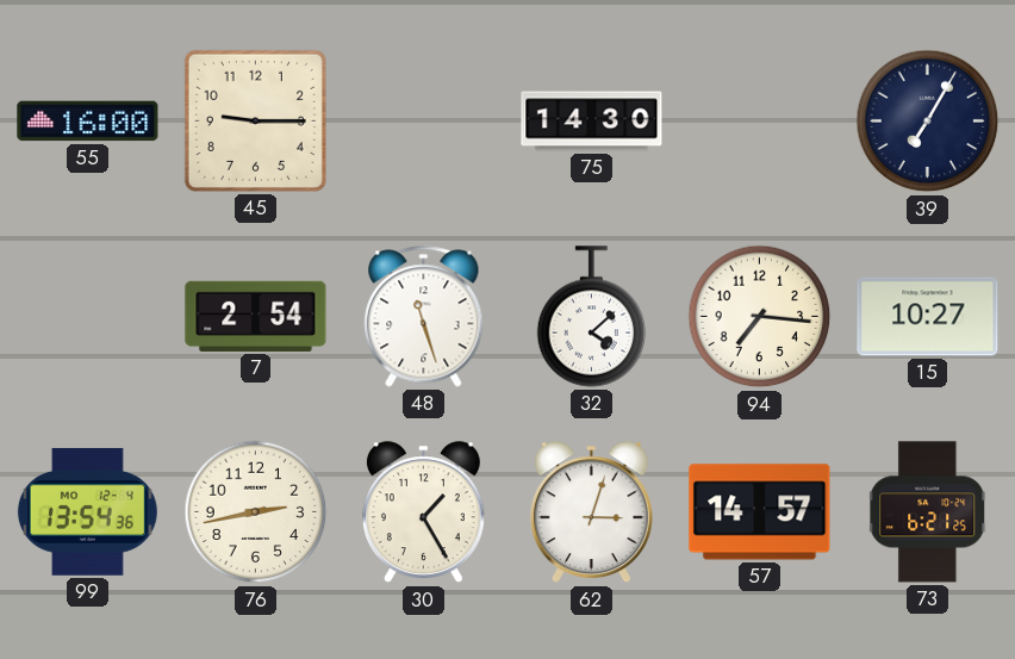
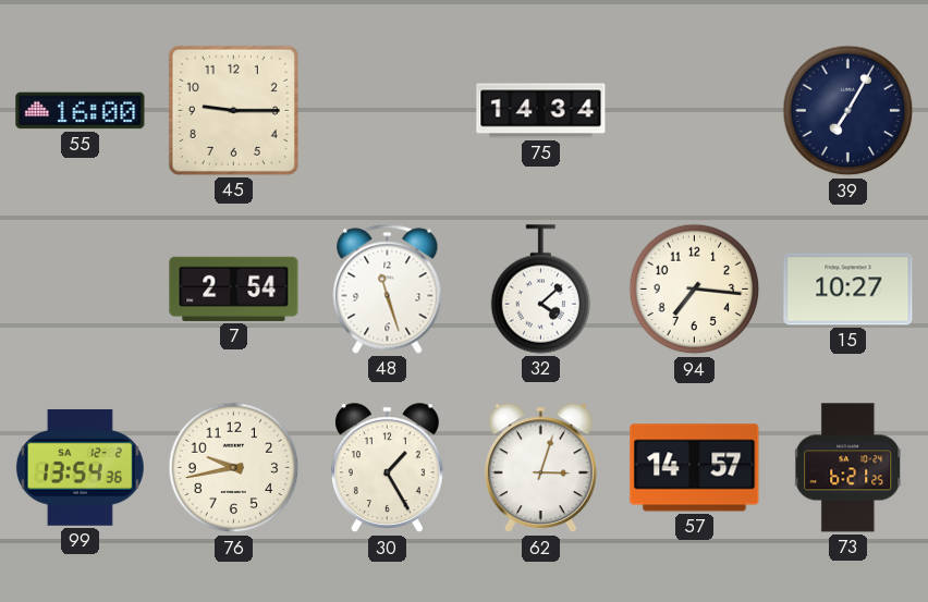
75: 14:30 -> 14:34 (541, 111)
99 date: MO 12-4 -> SA 12-2 (80, 467)
76: 2:43 -> 9:43 (234, 468)
